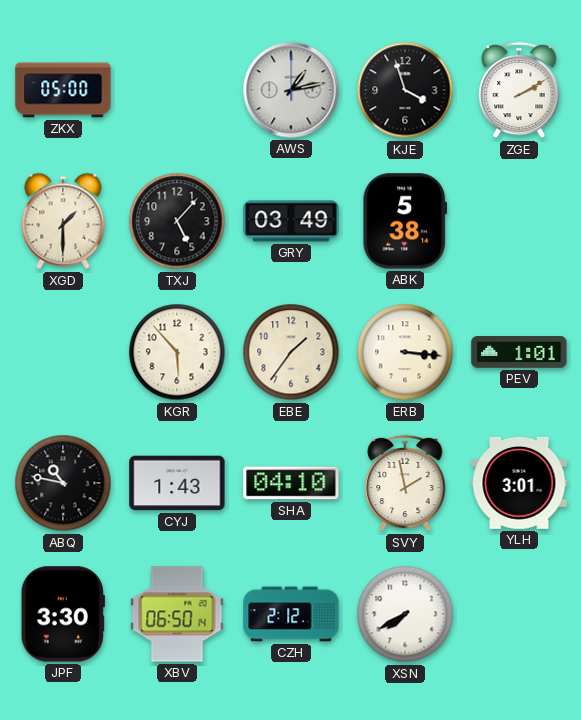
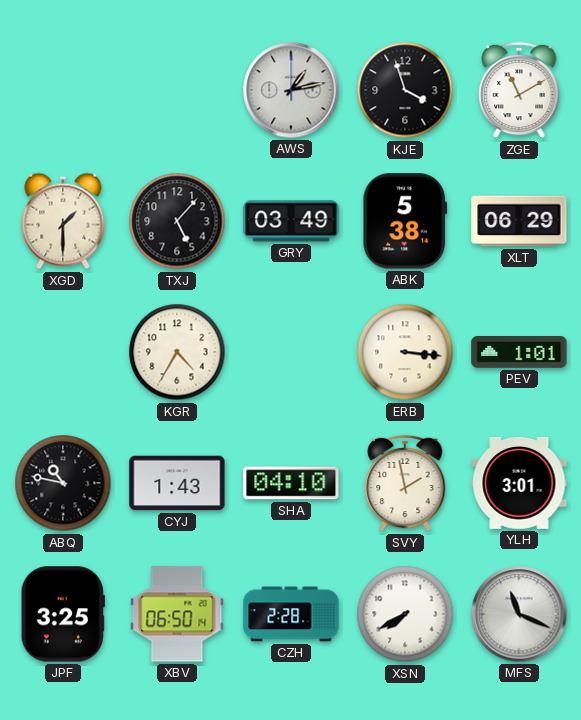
ZKX: 05:00 -> none (63, 90)
ZGE: 2:10 -> 11:10 (519, 90)
XLT: none -> 06:29 (519, 221)
KGR: 5:53 -> 4:35 (177, 352)
EBE: 1:36 -> none (291, 352)
JPF: 3:30 -> 3:25 (63, 614)
CZH: 2:12 -> 2:28 (291, 614)
MFS: none -> 11:19 (519, 614)
